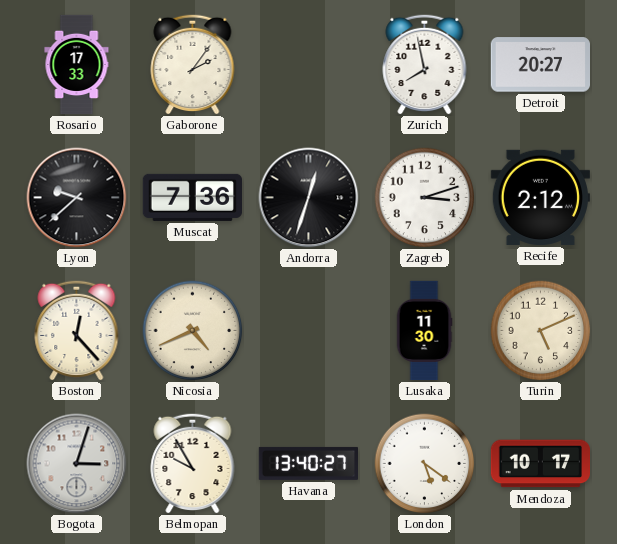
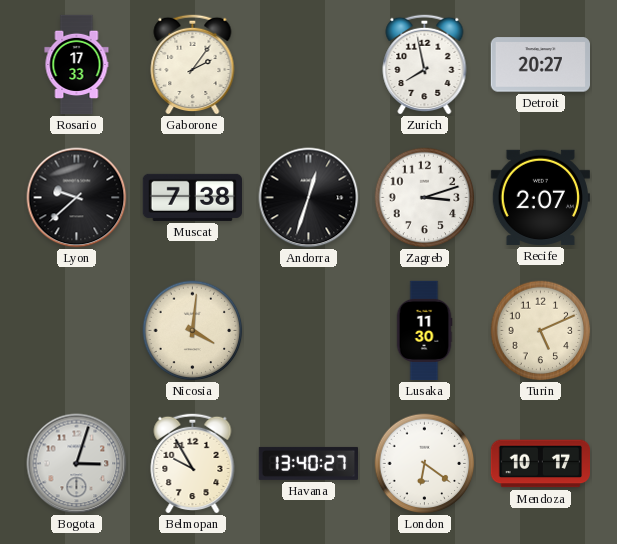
Muscat: 7:36 -> 7:38 (192, 197)
Recife: 2:12 -> 2:07 (540, 197)
Boston: 12:23 -> none (77, 330)
Nicosia: 4:41 -> 4:01 (193, 331)
London: 5:21 -> 6:21 (425, 464)
